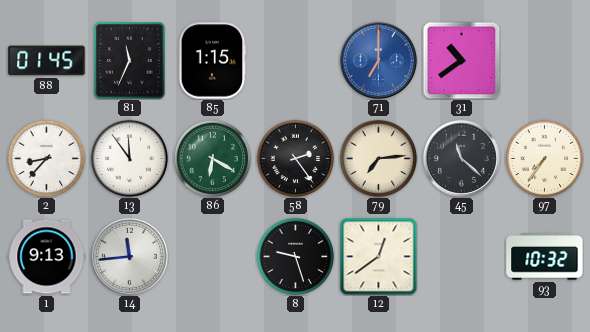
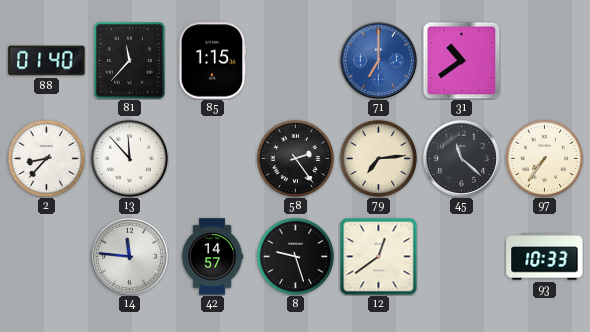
88: 01:45 -> 01:40 (47, 61)
81: 11:34 -> 11:37 (130, 61)
13: 11:54 -> 11:53 (129, 158)
86: 6:20 -> none (212, 158)
1: 9:13 -> none (47, 257)
14: 11:44 -> 11:46 (129, 256)
42: none -> 14:57 (212, 257)
93: 10:32 -> 10:33 (545, 257)
